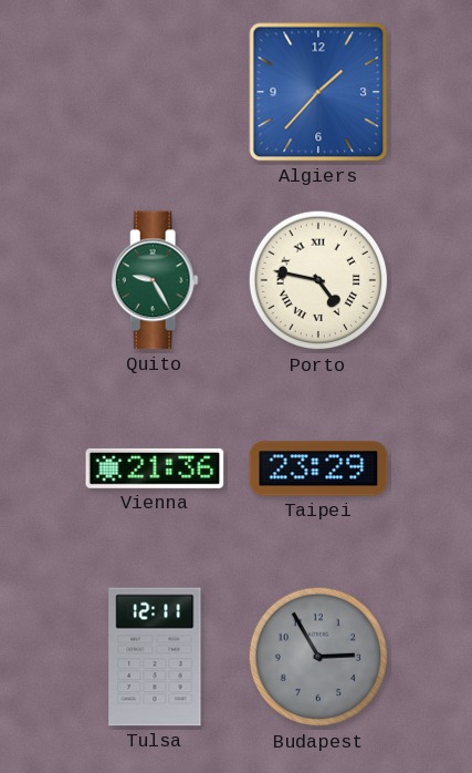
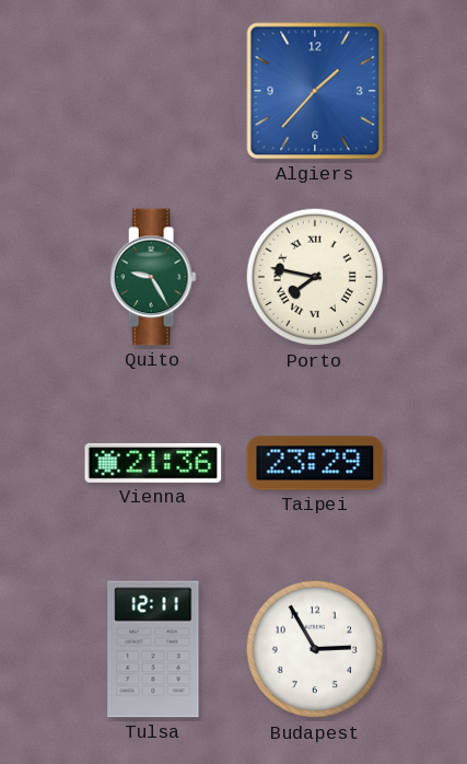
Porto: 4:47 -> 7:47 (315, 277)
Budapest dial: grey -> white (315, 649)
